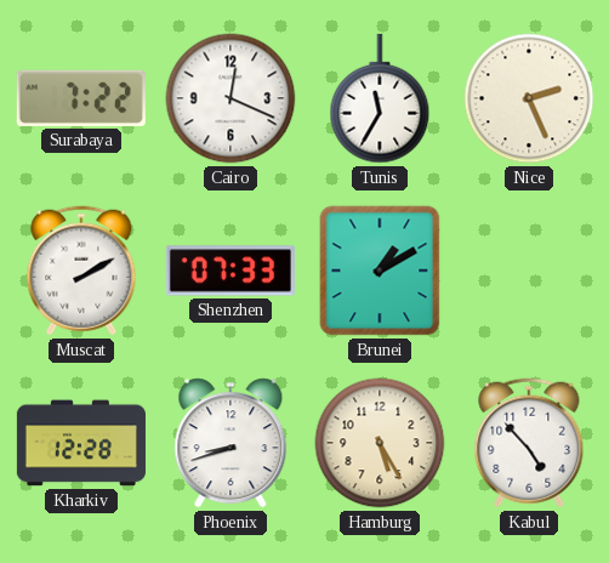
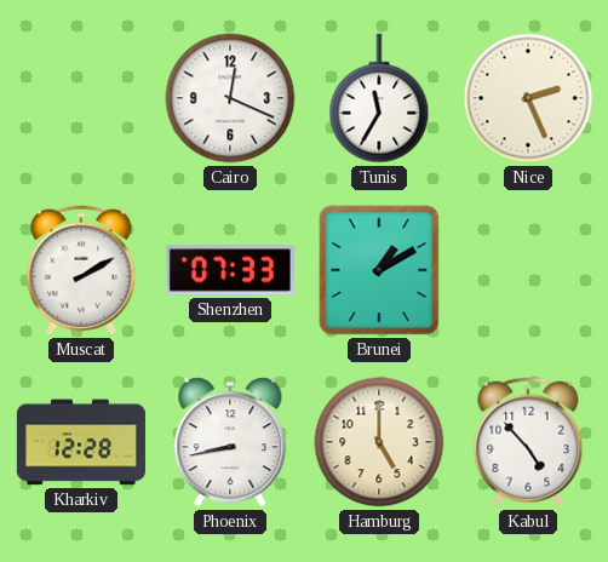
Surabaya: 7:22 -> none (81, 98)
Phoenix: 8:42 -> 8:43 (230, 442)
Hamburg: 5:25 -> 5:00 (379, 442)
